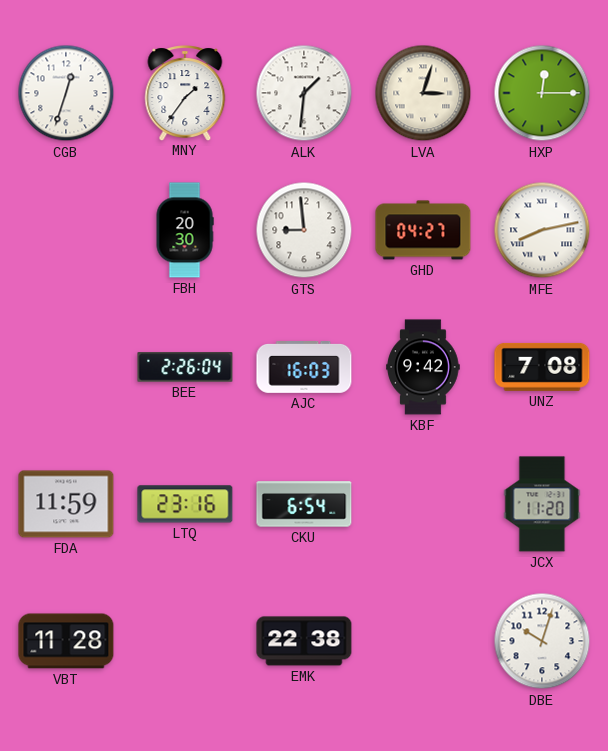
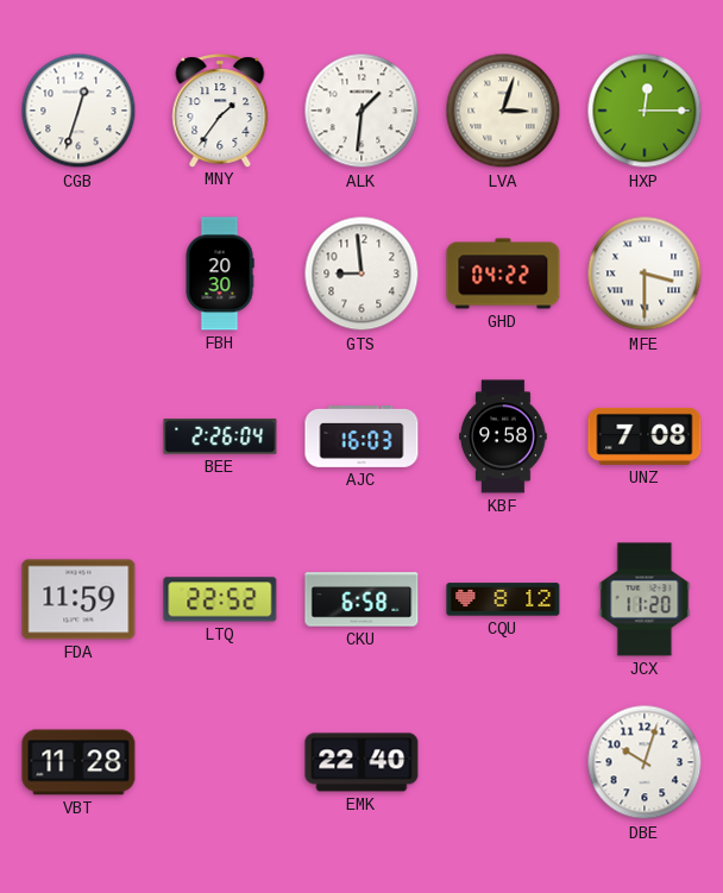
GHD: 04:27 -> 04:22 (503, 273)
MFE: 8:13 -> 3:30 (645, 273)
KBF: 9:42 -> 9:58 (503, 436)
LTQ: 23:16 -> 22:52 (220, 599)
CKU: 6:54 -> 6:58 (361, 599)
CQU: none -> 8:12 (503, 599)
EMK: 22:38 -> 22:40 (361, 762)
